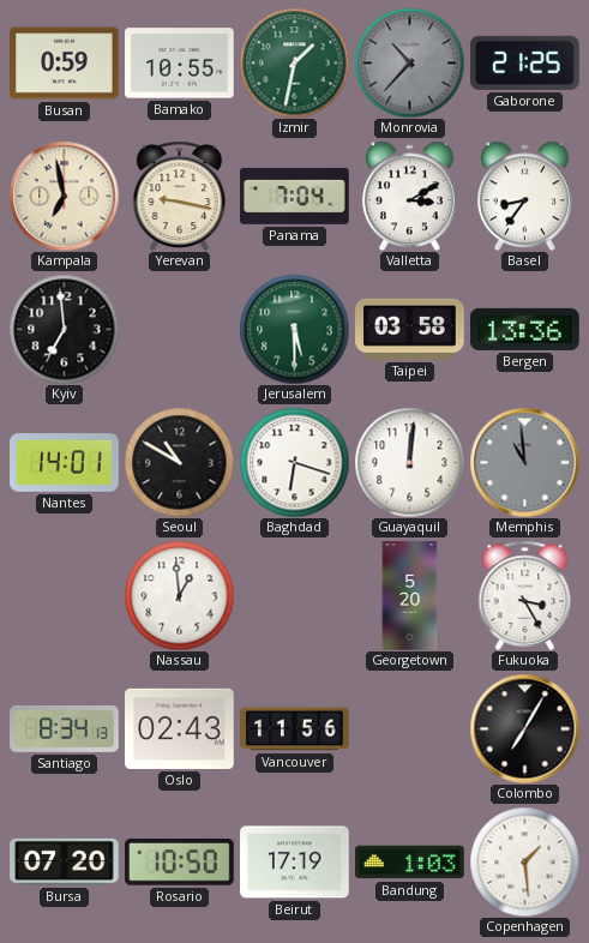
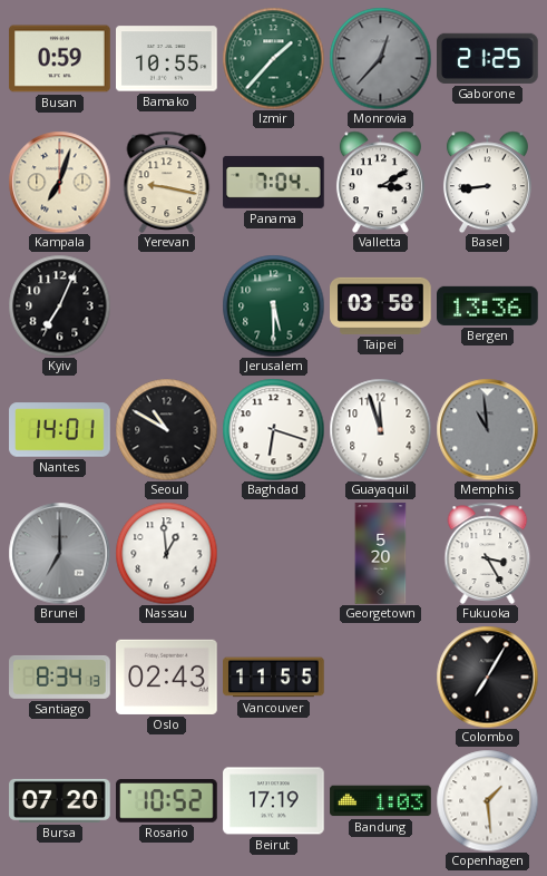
Izmir: 1:32 -> 1:37 (273, 58)
Monrovia: 10:37 -> 12:37 (380, 58)
Kampala: 6:58 -> 7:03 (59, 182)
Basel: 8:36 -> 8:44 (487, 182)
Kyiv: 6:59 -> 7:04 (59, 305)
Guayaquil: 12:01 -> 11:57 (380, 429)
Brunei: none -> 7:00 (59, 553)
Vancouver: 11:56 -> 11:55 (274, 678)
Rosario: 10:50 -> 10:52 (167, 801)
